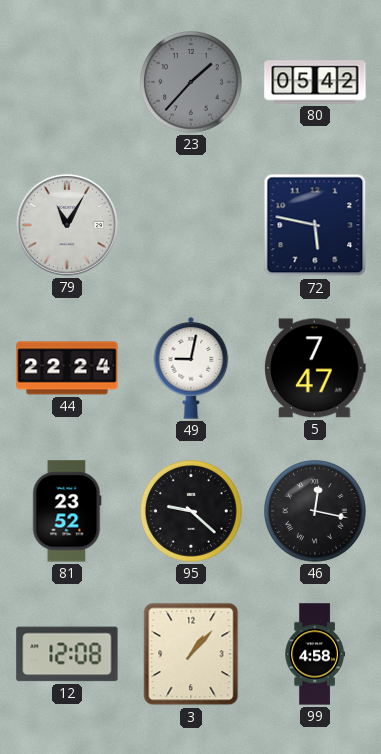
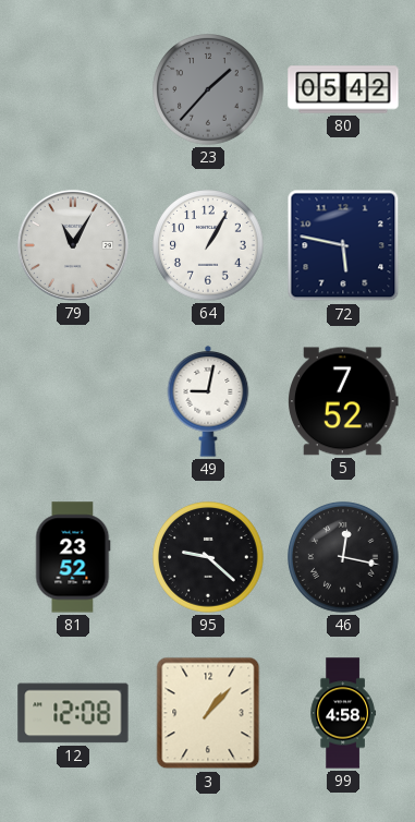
64: none -> 1:05 (208, 245)
44: 22:24 -> none (67, 368)
5: 7:47 -> 7:52 (344, 401)
